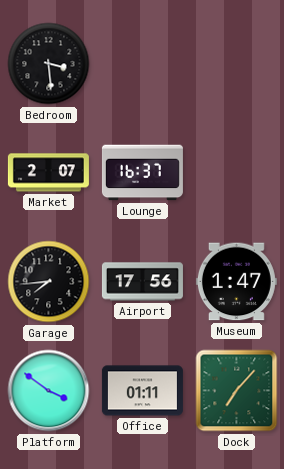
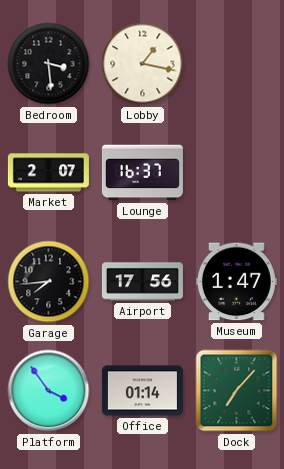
Lobby: none -> 1:17 (143, 64)
Platform: 3:51 -> 3:54 (49, 391)
Office: 01:11 -> 01:14 (142, 391)
